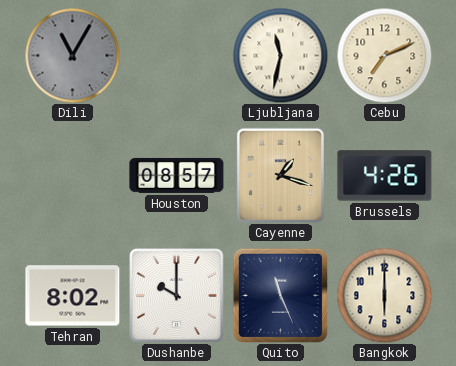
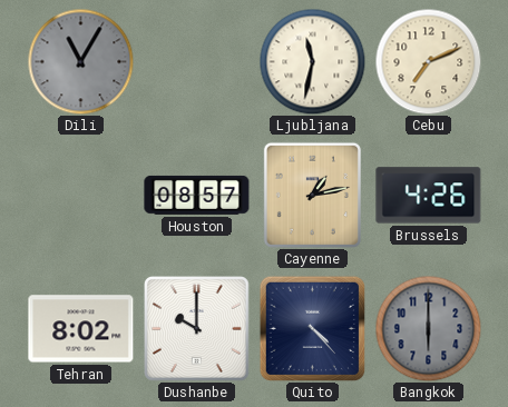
Cayenne: 1:18 -> 1:13 (312, 195)
Quito: 11:26 -> 4:23 (312, 328)
Bangkok dial: cream -> grey (428, 328)
